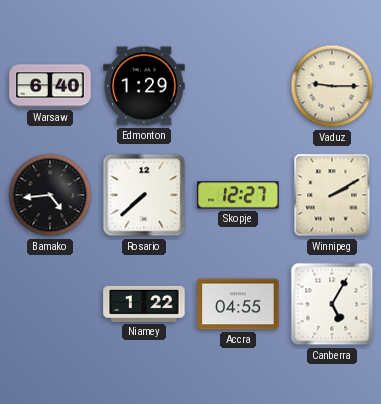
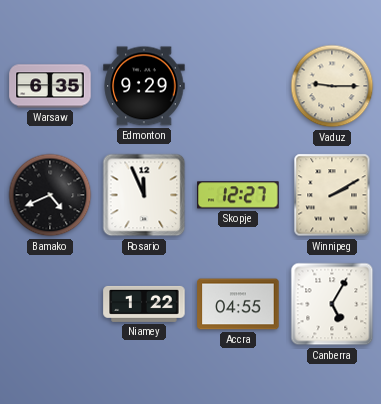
Warsaw: 6:40 -> 6:35 (50, 86)
Edmonton: 1:29 -> 9:29 (144, 86)
Bamako: 4:44 -> 4:41 (50, 195)
Rosario: 7:38 -> 11:56 (144, 195)
